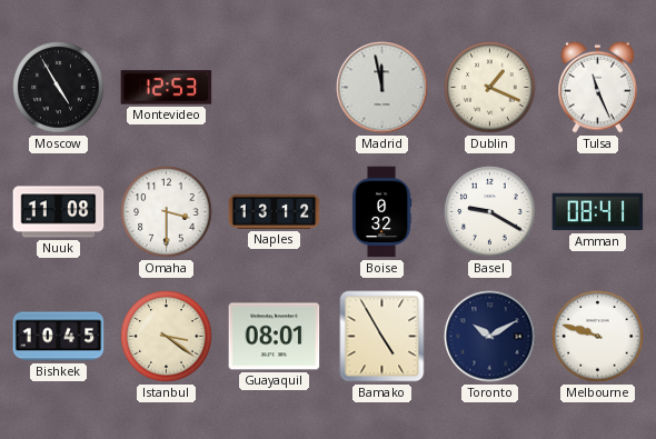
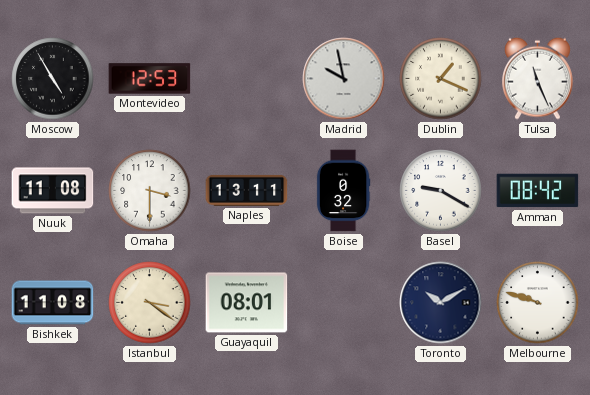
Madrid: 11:58 -> 9:58 (344, 79)
Naples: 13:12 -> 13:11 (247, 190)
Amman: 08:41 -> 08:42 (538, 191)
Bishkek: 10:45 -> 11:08 (53, 303)
Bamako: 4:55 -> none (382, 337)
